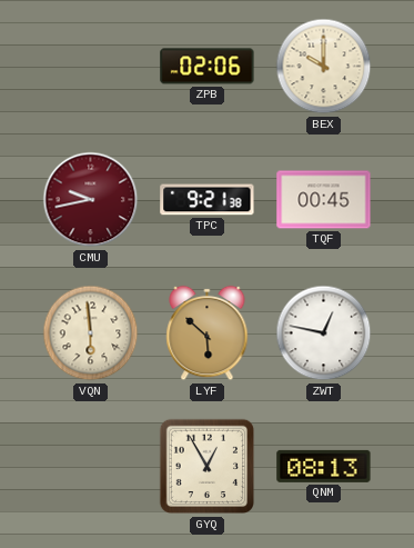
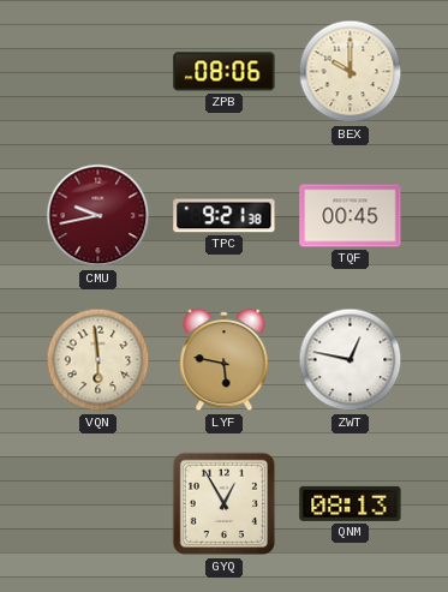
ZPB: 02:06 -> 08:06 (225, 72)
LYF: 5:52 -> 5:47 (225, 360)
